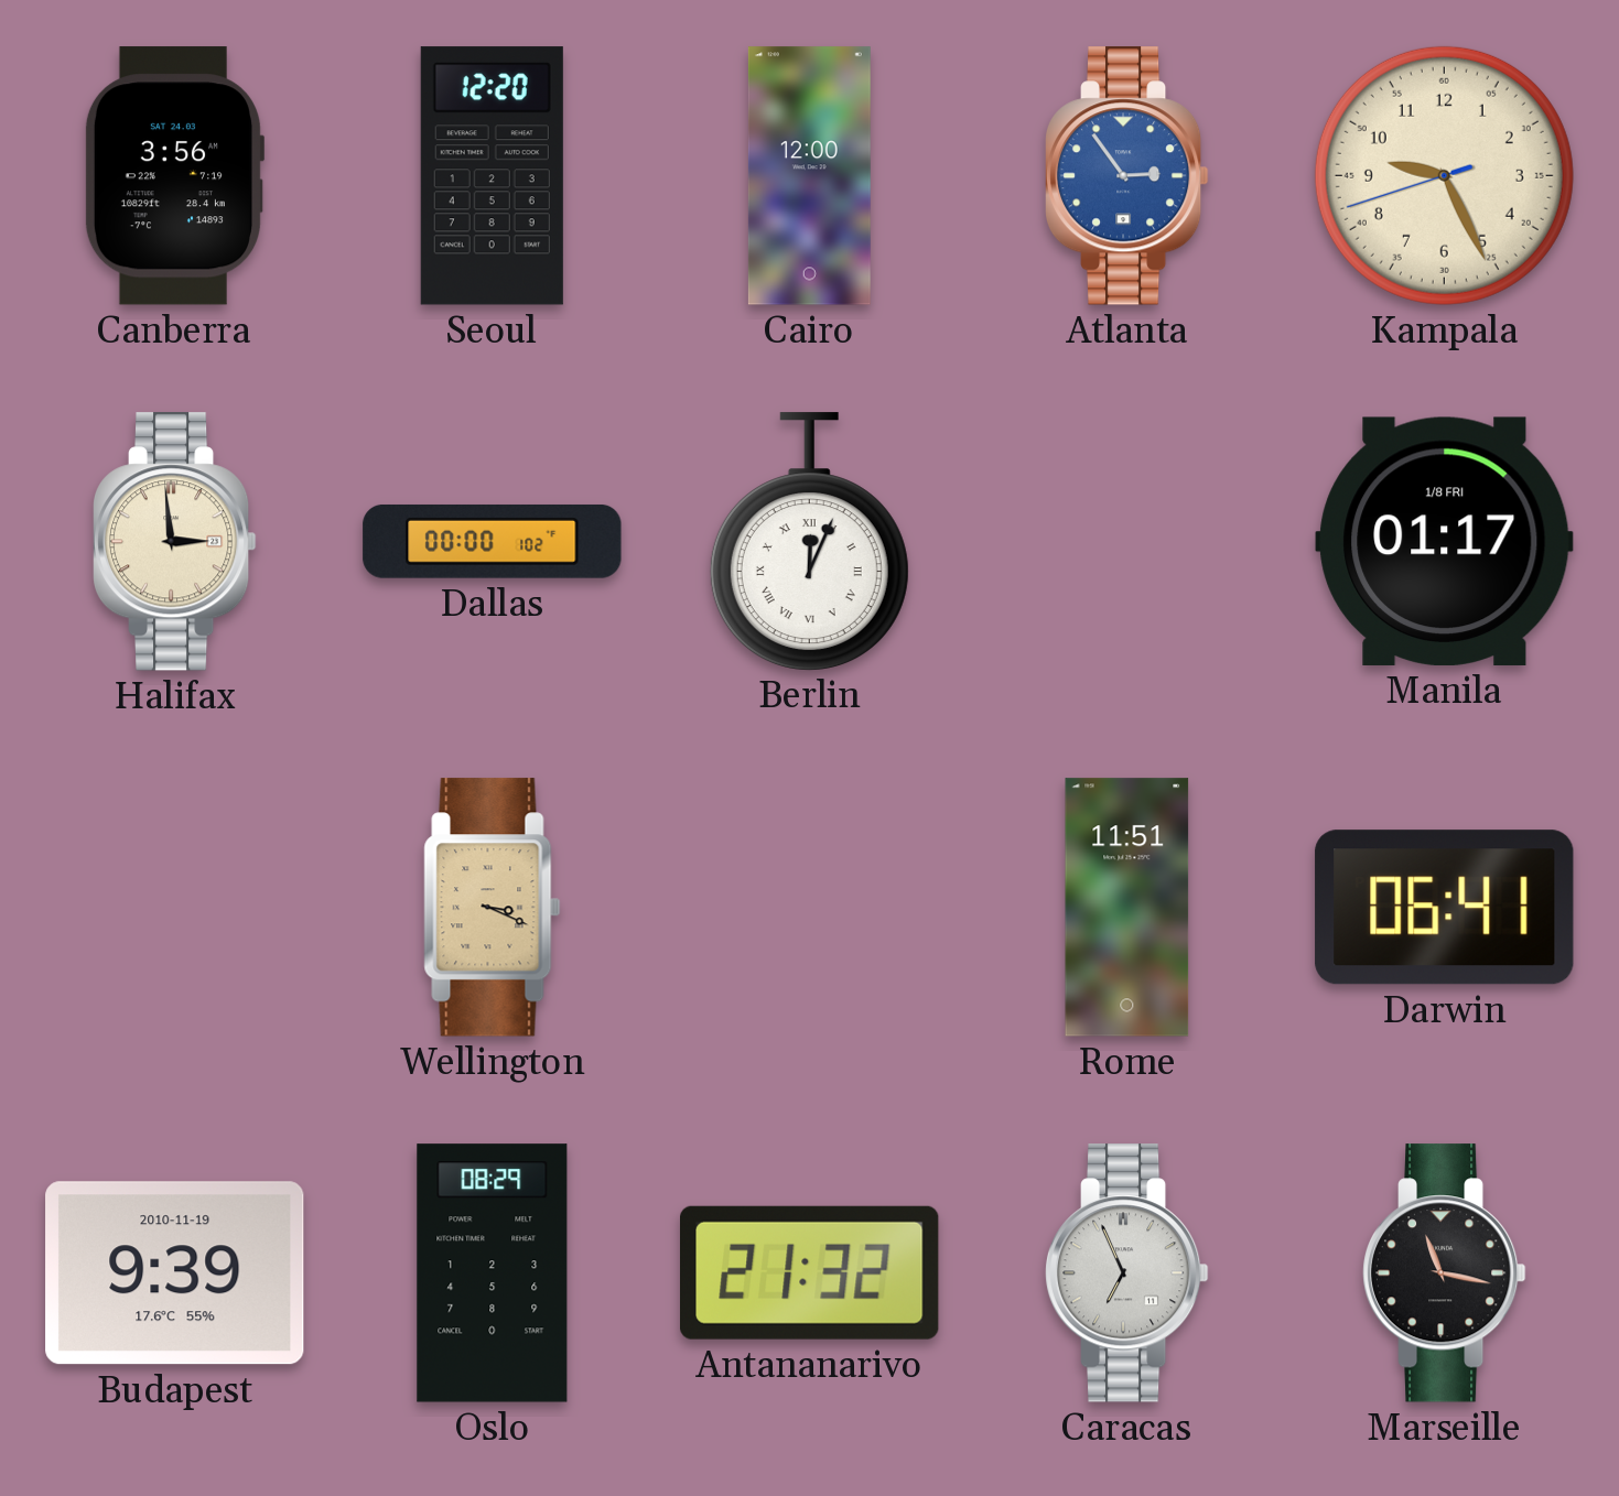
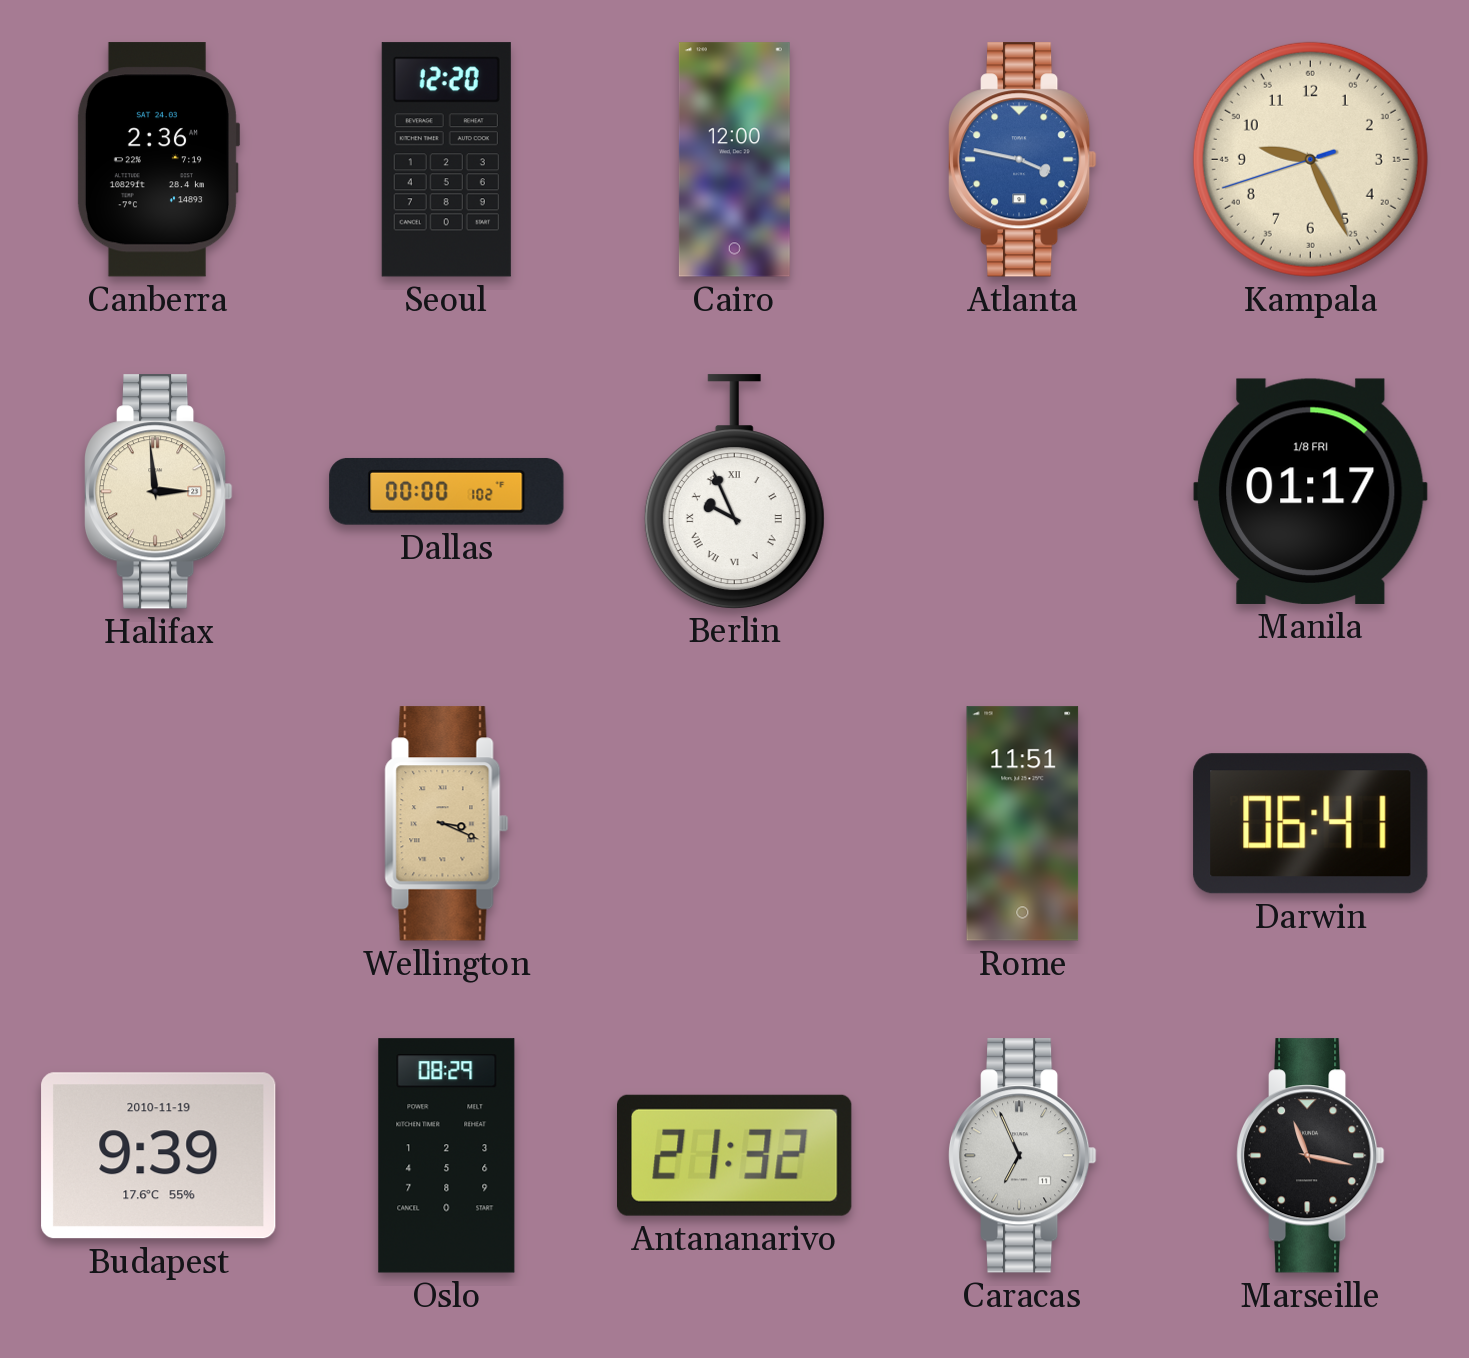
Canberra: 3:56 -> 2:36 (158, 160)
Atlanta: 2:54 -> 3:47 (1022, 160)
Berlin: 12:04 -> 9:56 (734, 491)
